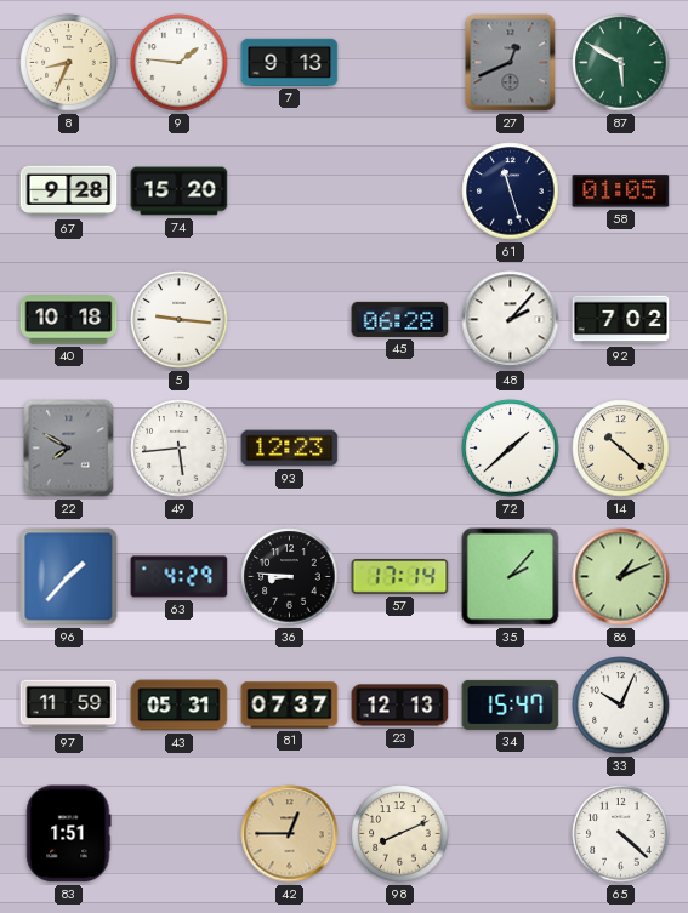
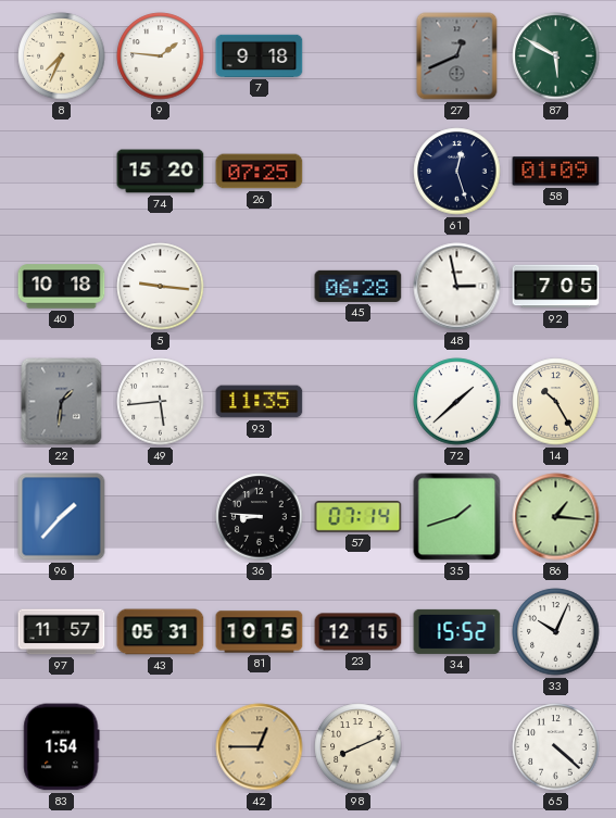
8: 8:34 -> 7:34 (62, 56)
7: 9:13 -> 9:18 (260, 55)
67: 9:28 -> none (69, 192)
26: none -> 07:25 (260, 172)
61: 11:27 -> 12:27 (457, 172)
58: 01:05 -> 01:09 (556, 172)
48: 2:07 -> 2:58 (457, 287)
92: 7:02 -> 7:05 (556, 287)
22: 7:50 -> 1:31 (62, 402)
93: 12:23 -> 11:35 (260, 402)
14: 10:22 -> 10:25 (556, 402)
63: 4:29 -> none (180, 577)
57: 17:14 -> 07:14 (359, 517)
35: 2:07 -> 1:42 (457, 517)
86: 1:11 -> 1:16 (556, 517)
97: 11:59 -> 11:57 (62, 632)
81: 07:37 -> 10:15 (260, 632)
23: 12:13 -> 12:15 (359, 632)
34: 15:47 -> 15:52 (457, 631)
83: 1:51 -> 1:54 (62, 747)
